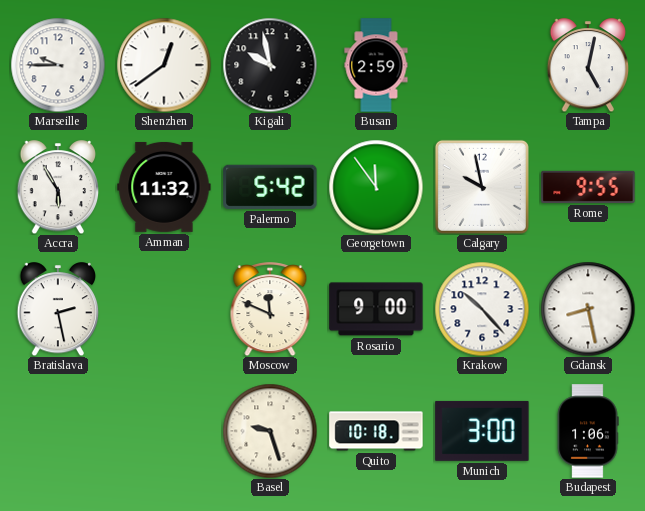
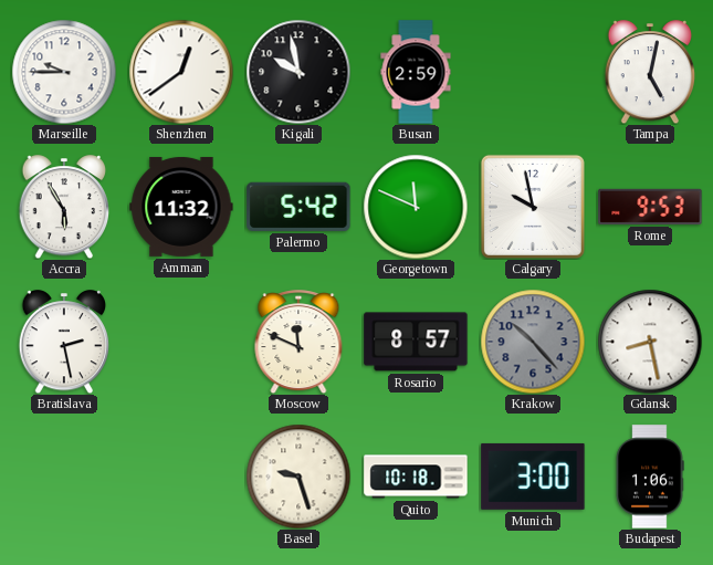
Georgetown: 11:54 -> 11:49 (416, 207)
Rome: 9:55 -> 9:53 (650, 207)
Rosario: 9:00 -> 8:57 (416, 342)
Krakow dial: white -> grey (533, 342)
